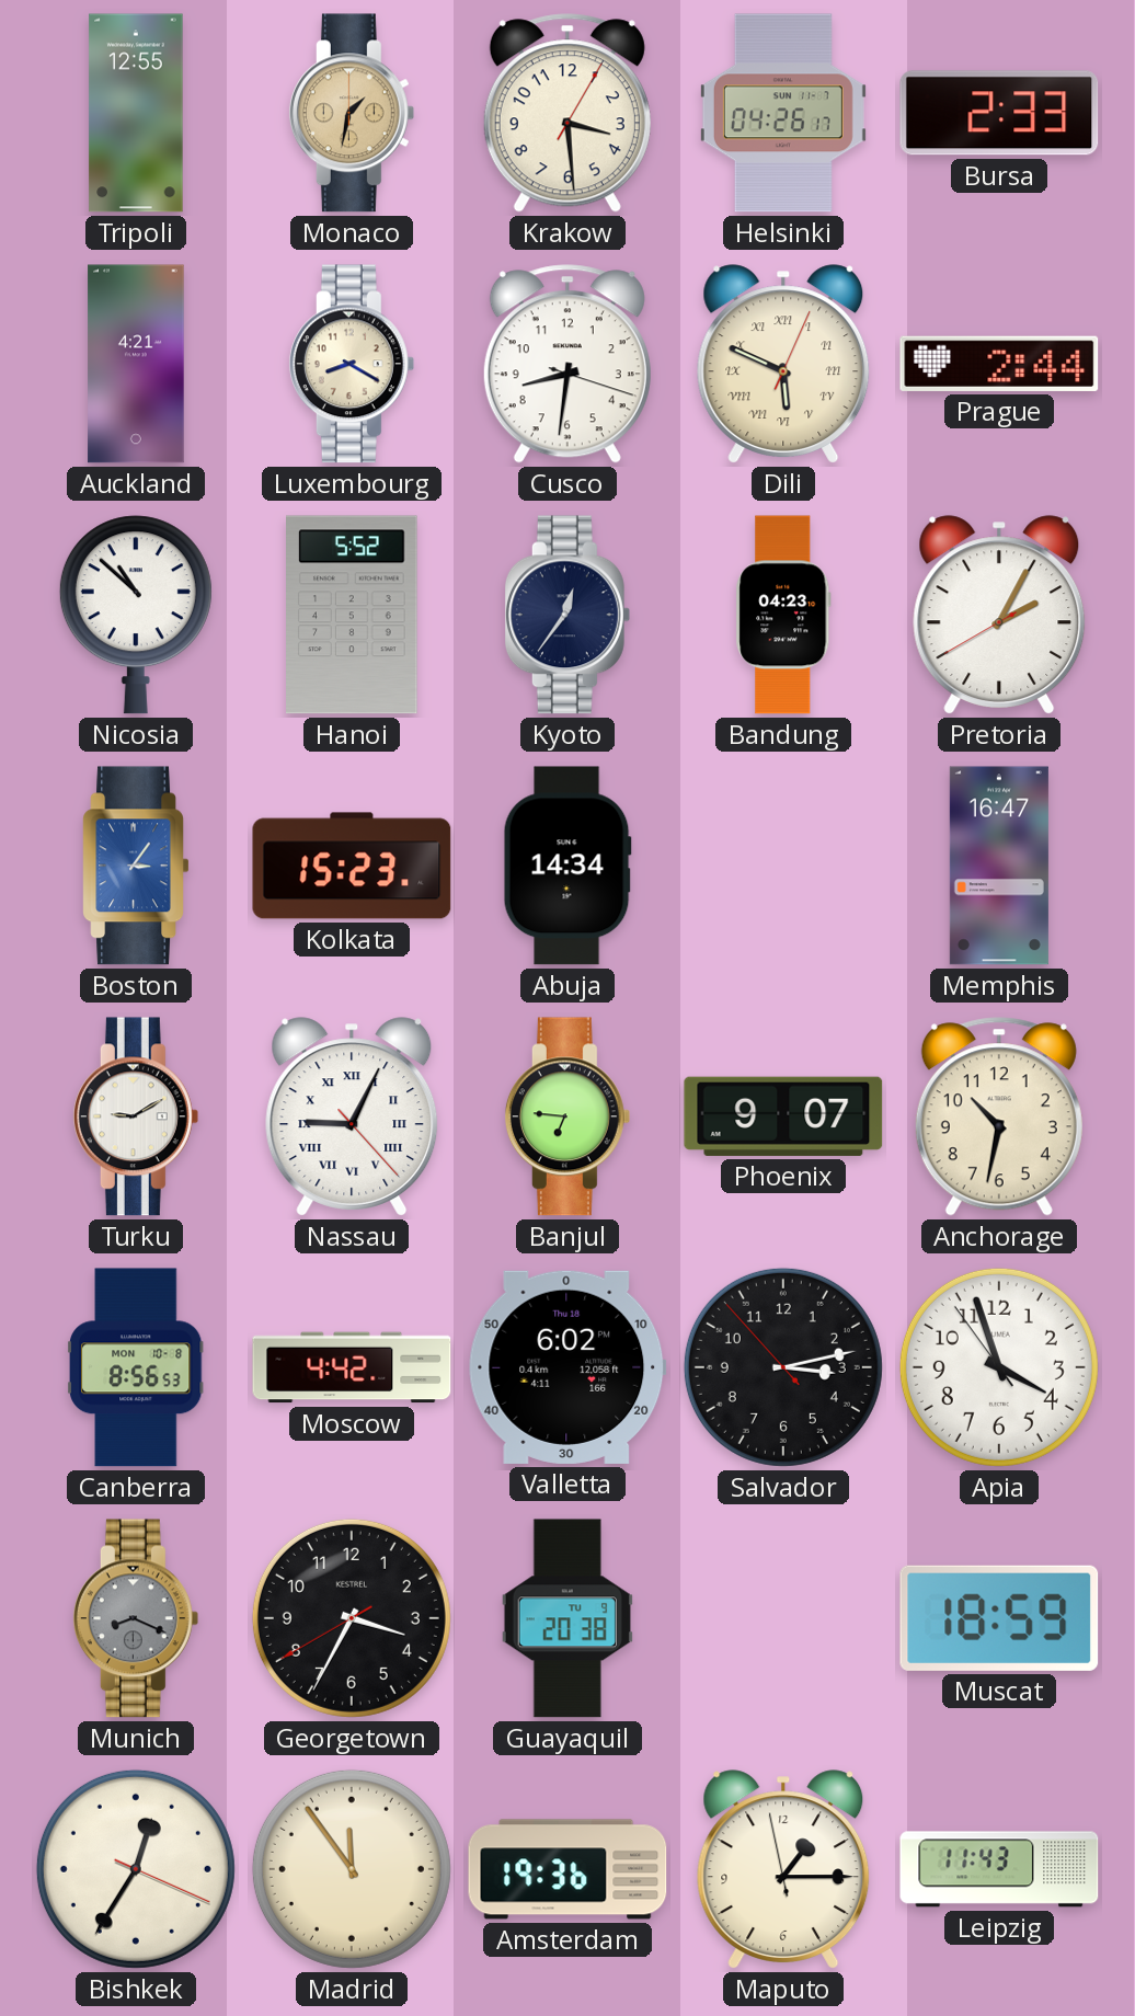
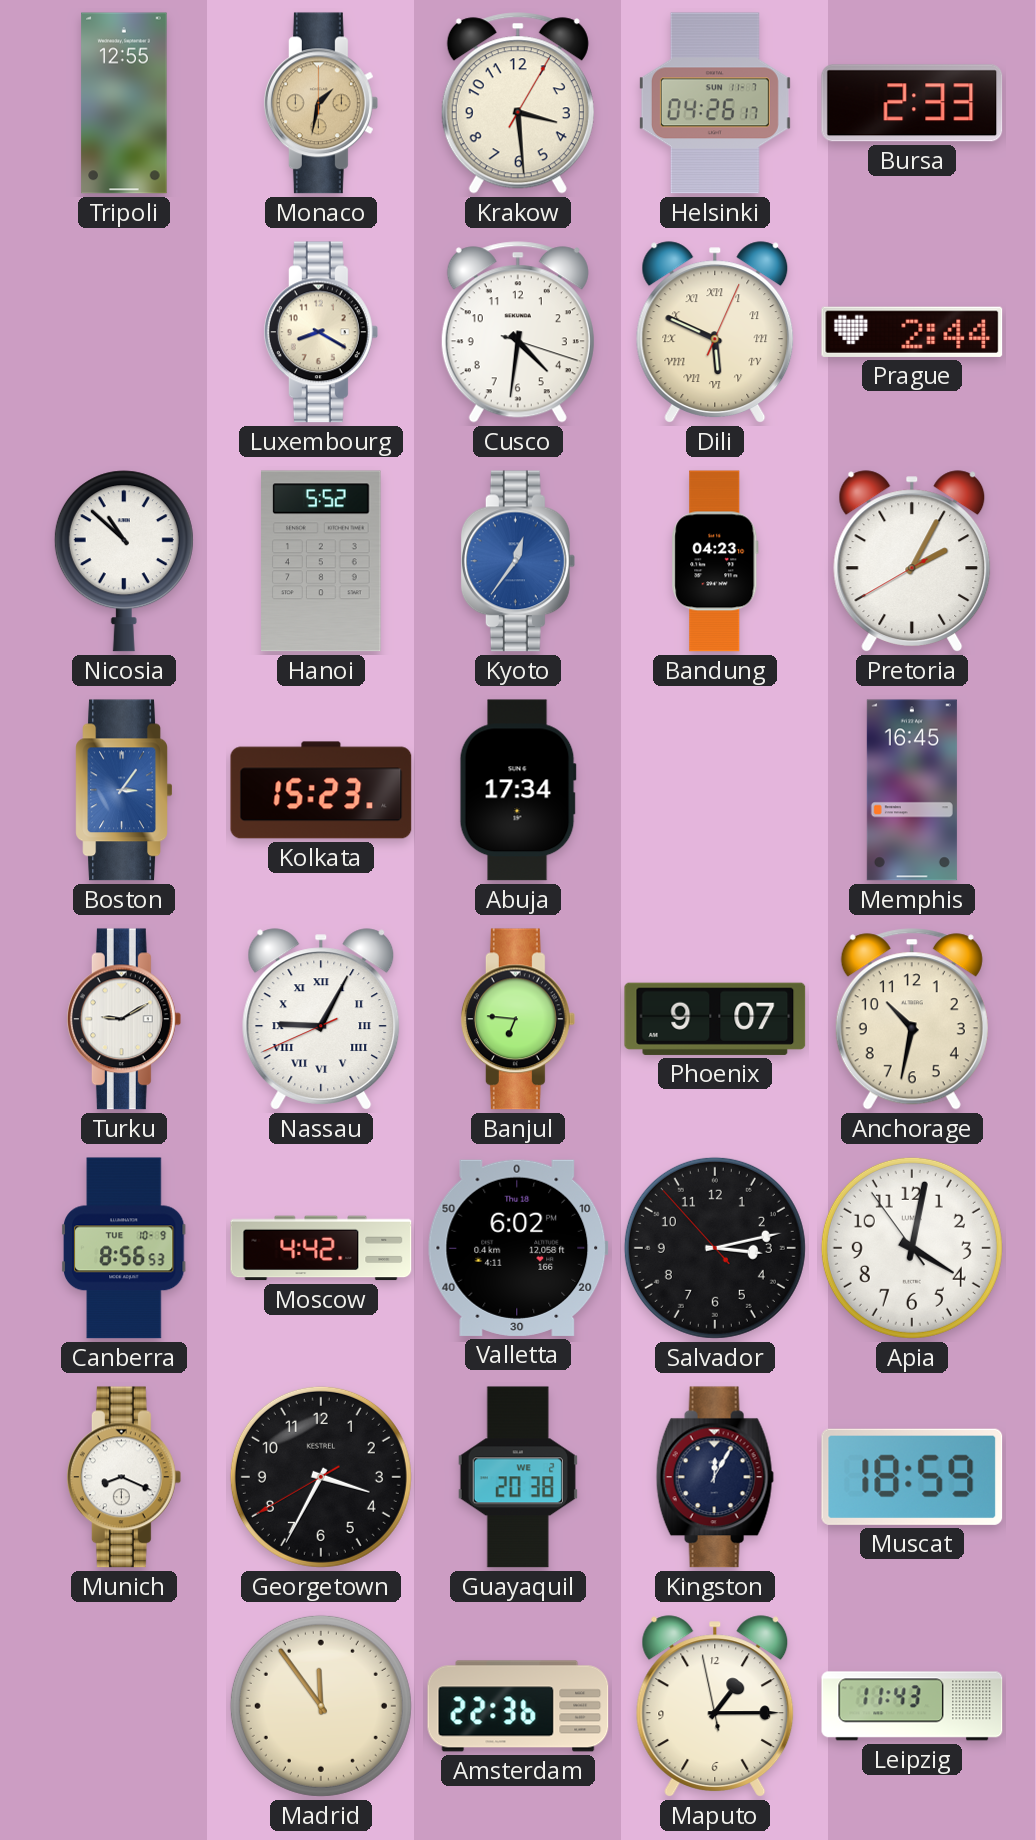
Auckland: 4:21 -> none (136, 364)
Cusco: 8:31 -> 4:31 (518, 332)
Kyoto dial: navy -> blue (518, 561)
Abuja: 14:34 -> 17:34 (518, 790)
Memphis: 16:47 -> 16:45 (912, 790)
Nassau: 9:04:23 -> 9:04:41 (321, 1019)
Canberra date: MON 10-8 -> TUE 10-9 (124, 1248)
Apia: 3:56 -> 4:01 (912, 1248)
Munich dial: grey -> white (124, 1477)
Guayaquil date: TU 9 -> WE 2 (518, 1477)
Kingston: none -> 12:05 (715, 1477)
Bishkek: 12:35 -> none (136, 1869)
Amsterdam: 19:36 -> 22:36 (518, 1706)
